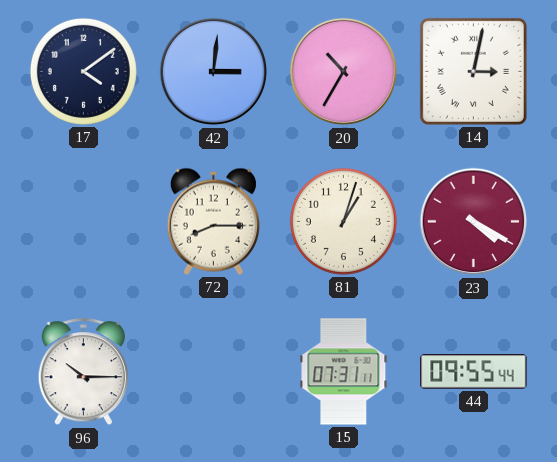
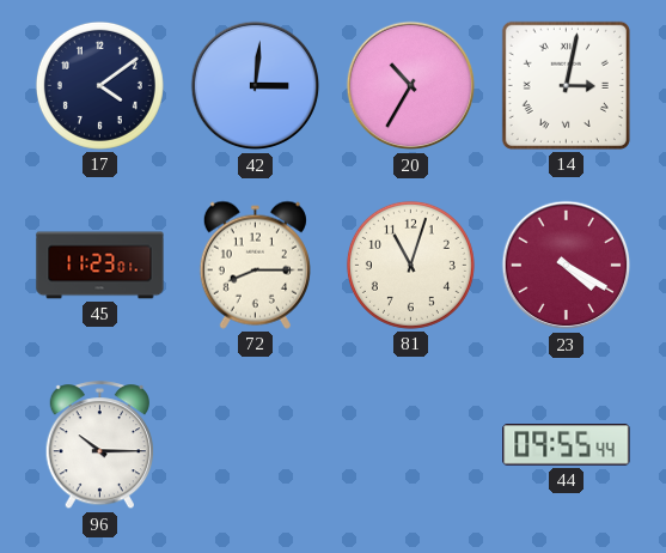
45: none -> 11:23 (100, 266)
81: 1:03 -> 11:03 (410, 265)
15: 07:31 -> none (344, 372)
